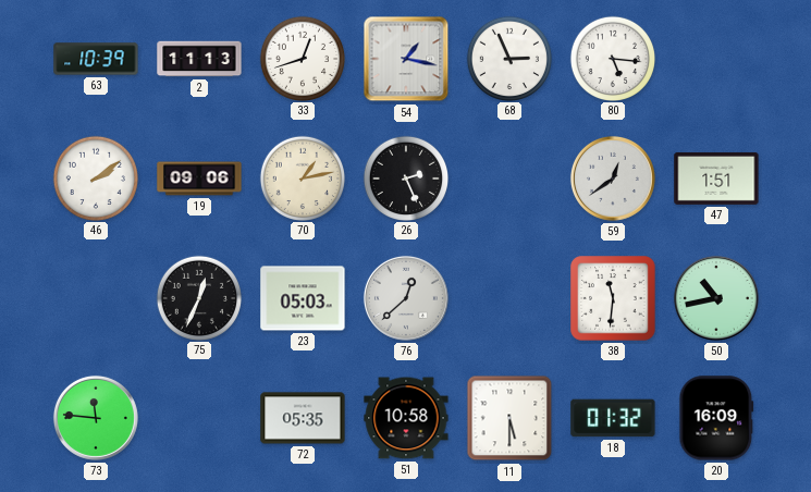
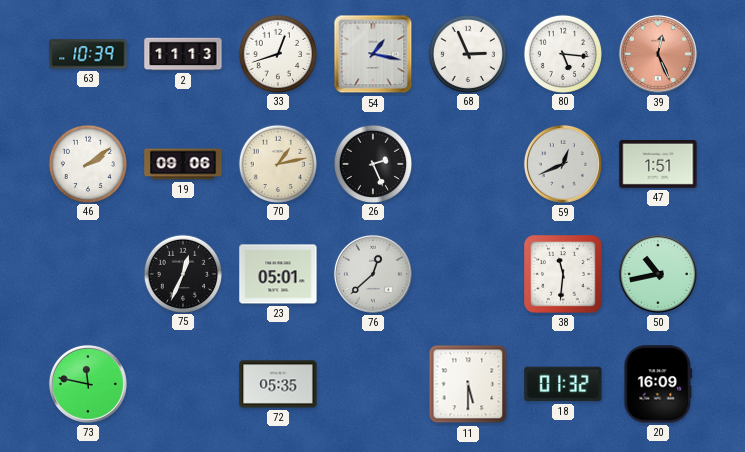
39: none -> 12:26 (658, 54)
59: 12:39 -> 12:41 (563, 164)
23: 05:03 -> 05:01 (278, 274)
73: 11:46 -> 11:47 (88, 384)
51: 10:58 -> none (406, 418)
